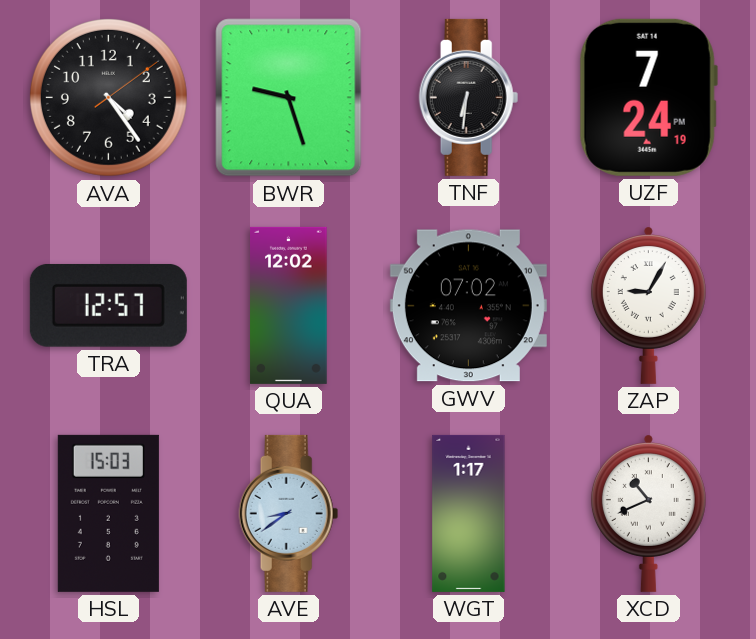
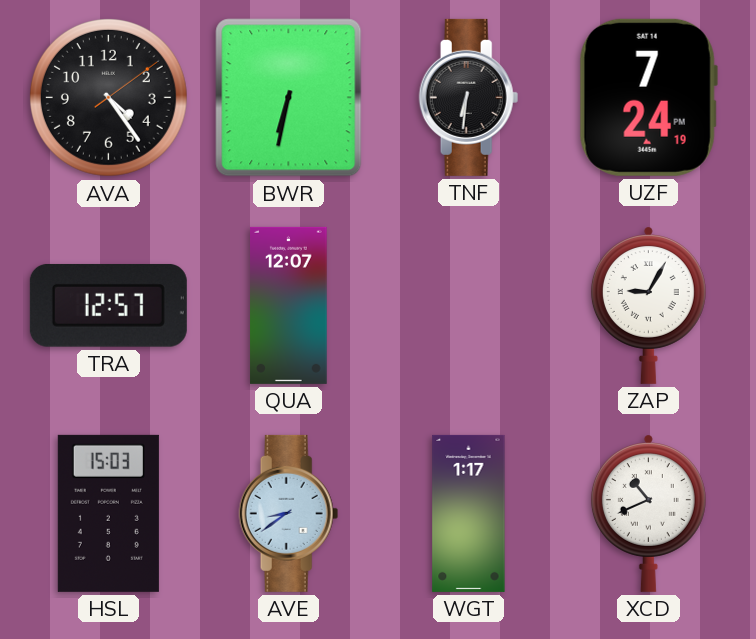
BWR: 9:27 -> 6:32 (289, 98)
QUA: 12:02 -> 12:07 (289, 305)
GWV: 07:02 -> none (468, 306)
